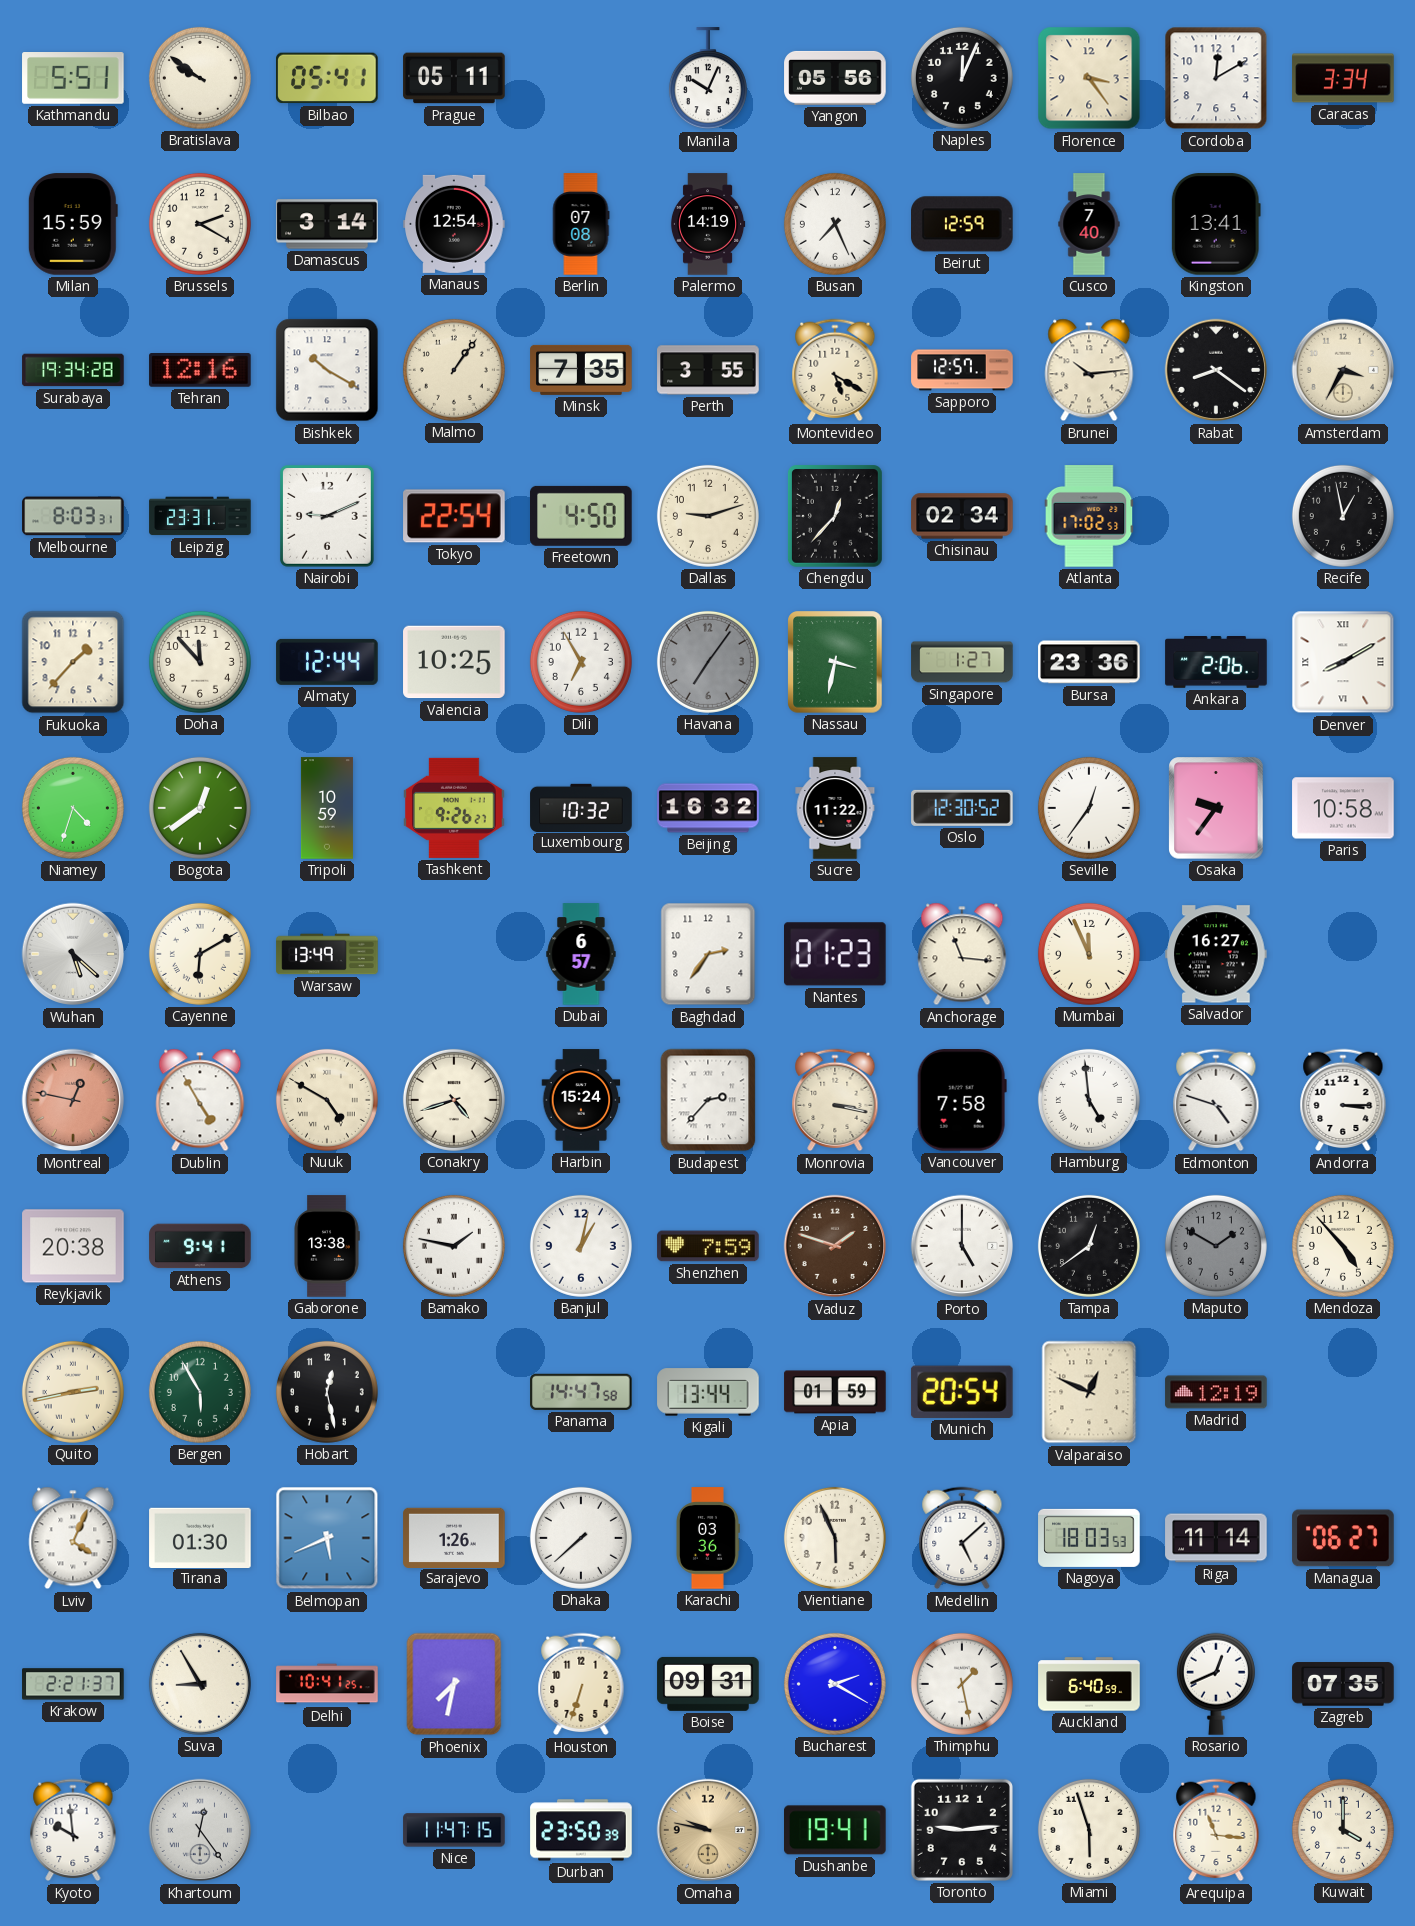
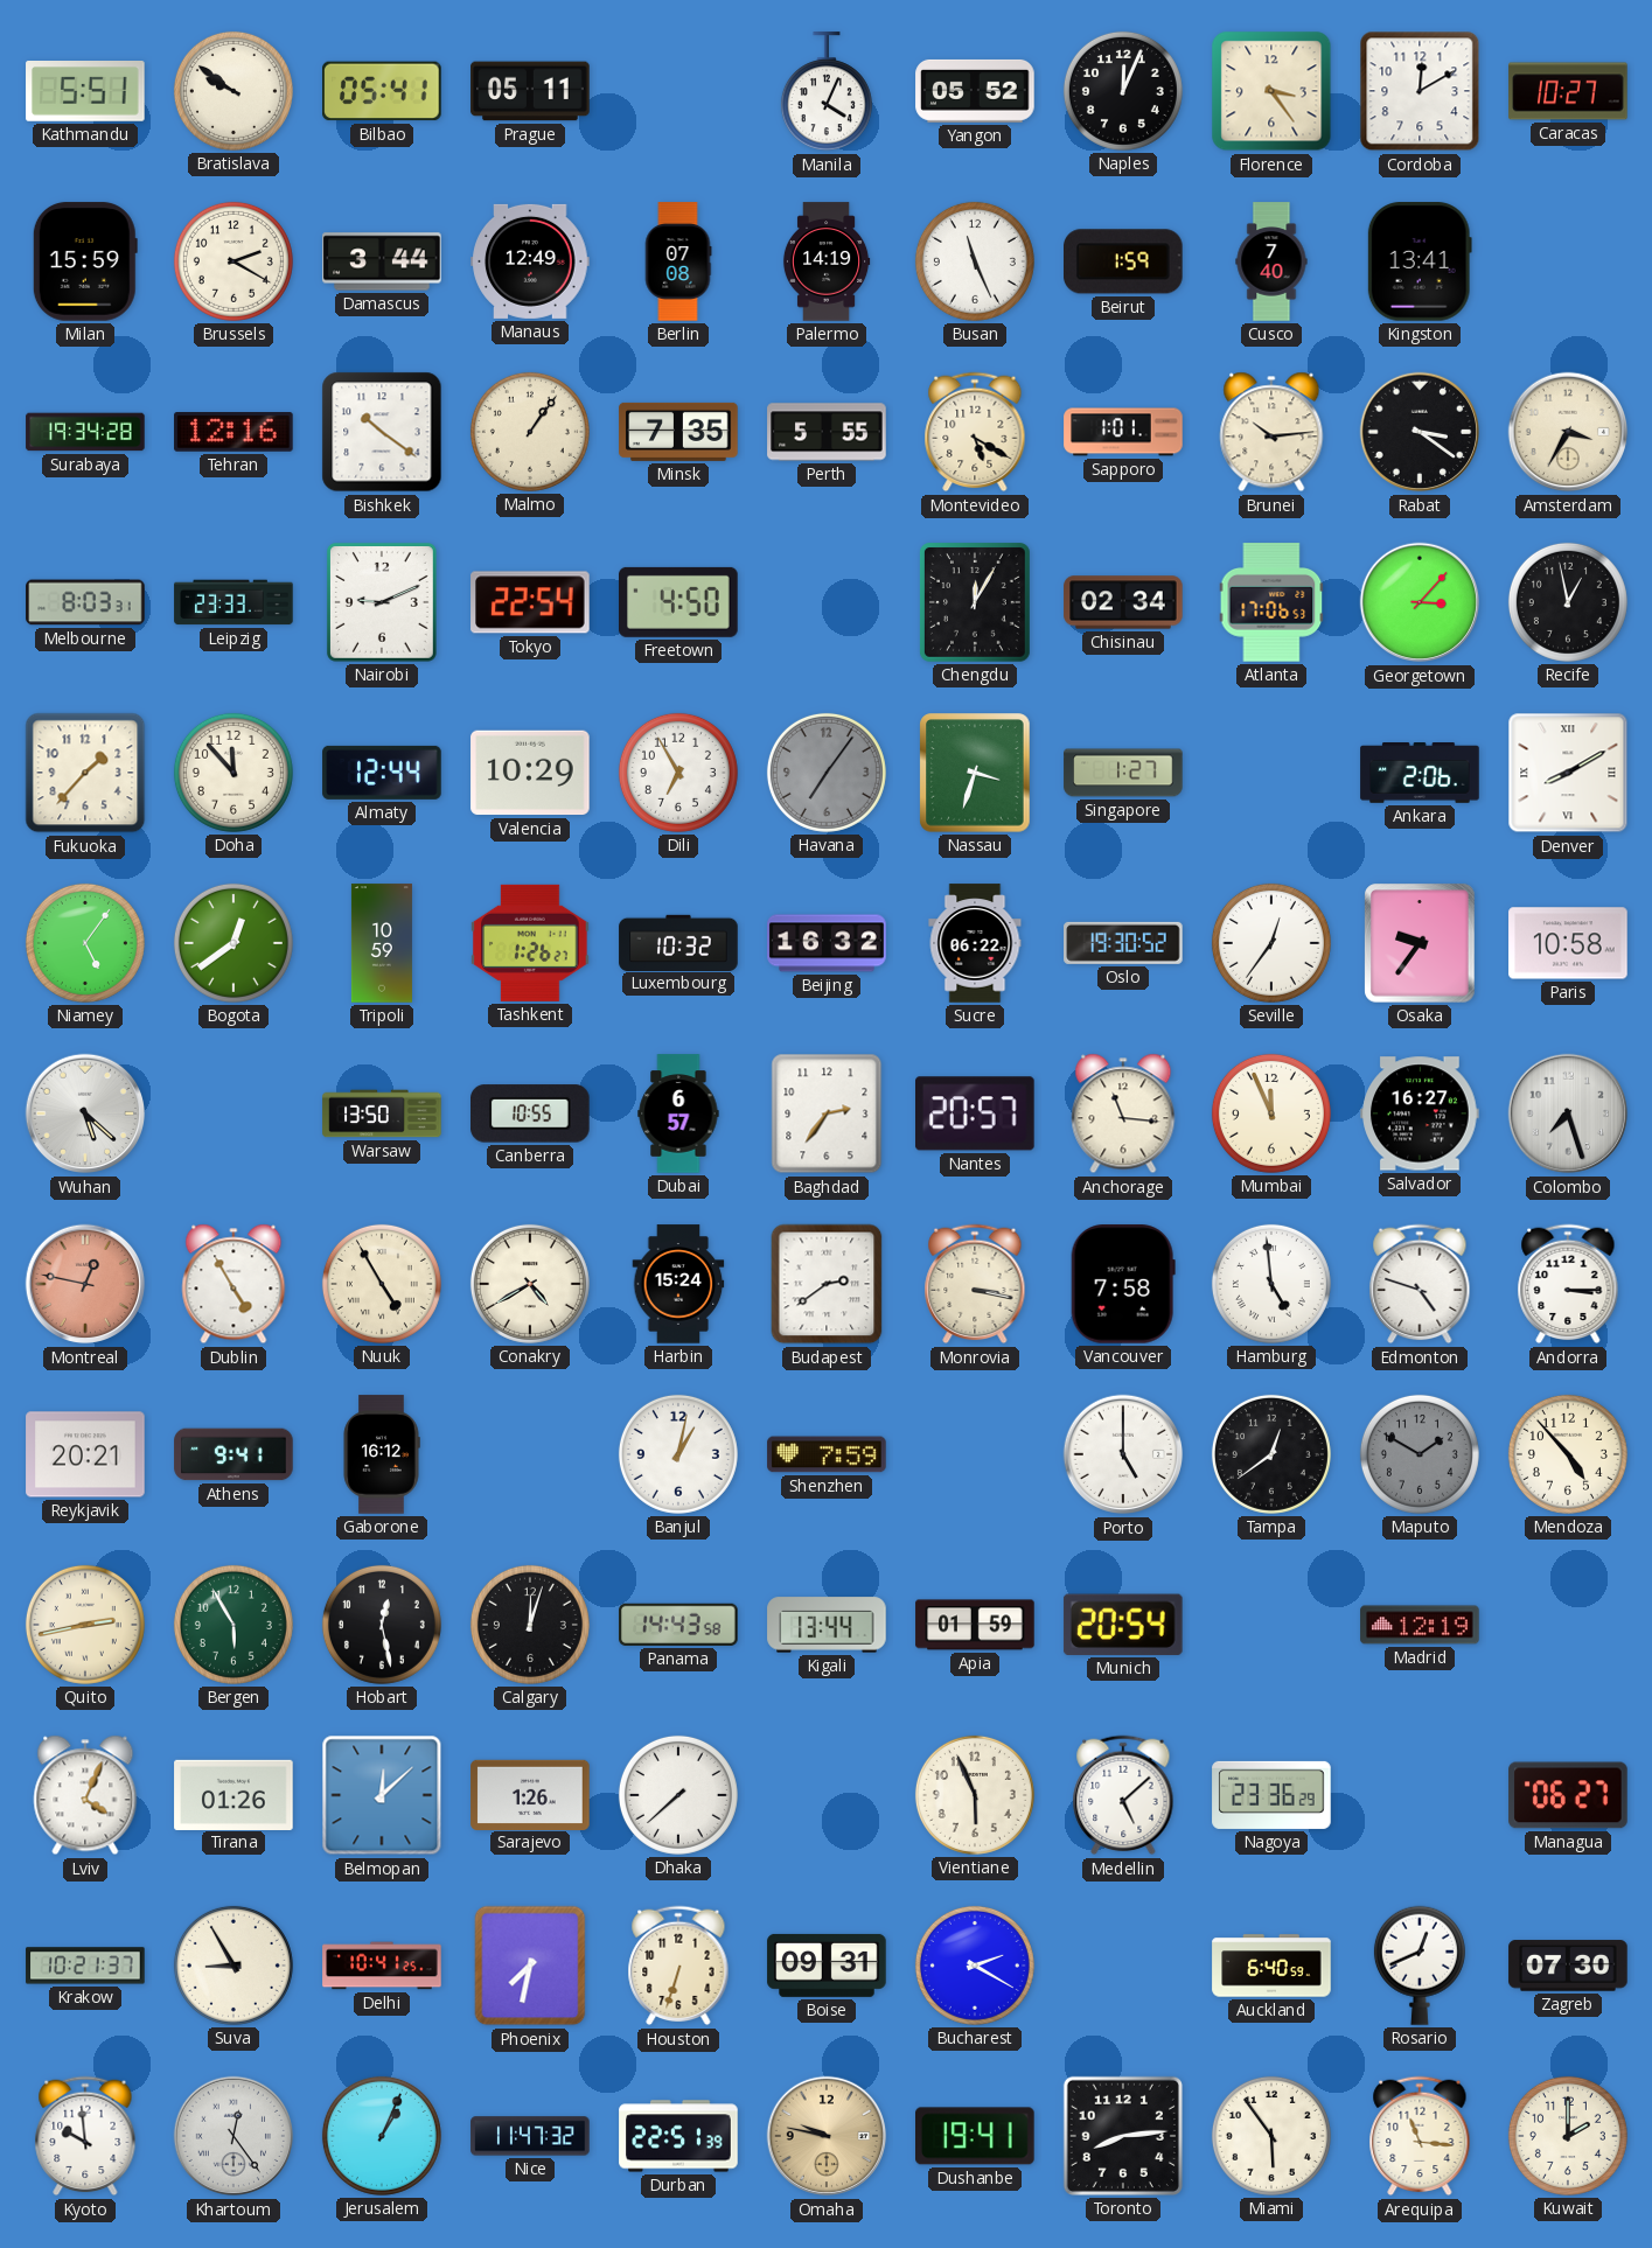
Manila: 10:04 -> 4:04 (827, 92)
Yangon: 05:56 -> 05:52 (975, 91)
Caracas: 3:34 -> 10:27 (1568, 91)
Damascus: 3:14 -> 3:44 (382, 261)
Manaus: 12:54 -> 12:49 (530, 261)
Busan: 7:26 -> 11:26 (975, 261)
Beirut: 12:59 -> 1:59 (1124, 261)
Bishkek: 10:20 -> 10:21 (382, 432)
Perth: 3:55 -> 5:55 (827, 432)
Sapporo: 12:57 -> 1:01 (1123, 432)
Rabat: 8:21 -> 3:21 (1420, 432)
Leipzig: 23:31 -> 23:33 (233, 602)
Dallas: 9:12 -> none (708, 516)
Chengdu: 12:37 -> 12:05 (975, 603)
Atlanta: 17:02 -> 17:06 (1271, 602)
Georgetown: none -> 3:07 (1420, 602)
Valencia: 10:25 -> 10:29 (530, 773)
Nassau: 3:32 -> 3:33 (975, 773)
Bursa: 23:36 -> none (1089, 662)
Niamey: 4:33 -> 5:06 (85, 943)
Tashkent: 9:26 -> 1:26 (530, 943)
Sucre: 11:22 -> 06:22 (975, 943)
Oslo: 12:30 -> 19:30 (1123, 943)
Cayenne: 6:10 -> none (200, 954)
Warsaw: 13:49 -> 13:50 (382, 1113)
Canberra: none -> 10:55 (530, 1113)
Nantes: 01:23 -> 20:57 (976, 1113)
Colombo: none -> 7:27 (1568, 1113)
Nuuk: 4:50 -> 4:55 (382, 1284)
Conakry: 4:42 -> 4:40 (530, 1284)
Budapest: 2:37 -> 2:39 (827, 1284)
Reykjavik: 20:38 -> 20:21 (85, 1454)
Gaborone: 13:38 -> 16:12 (382, 1454)
Bamako: 1:47 -> none (454, 1246)
Vaduz: 1:48 -> none (835, 1246)
Calgary: none -> 12:03 (530, 1625)
Panama: 14:47 -> 14:43 (678, 1625)
Valparaiso: 12:49 -> none (1089, 1392)
Tirana: 01:30 -> 01:26 (233, 1794)
Belmopan: 5:41 -> 12:08 (382, 1795)
Karachi: 03:36 -> none (707, 1538)
Nagoya: 18:03 -> 23:36 (1271, 1795)
Riga: 11:14 -> none (1216, 1538)
Krakow: 2:21 -> 10:21 (85, 1966)
Thimphu: 1:28 -> none (962, 1684)
Zagreb: 07:35 -> 07:30 (1568, 1966)
Jerusalem: none -> 1:04 (382, 2136)
Nice: 11:47:15 -> 11:47:32 (530, 2136)
Durban: 23:50 -> 22:51 (678, 2136)
Toronto: 9:14 -> 8:14 (1123, 2136)
Miami: 5:57 -> 5:54 (1271, 2136)
Kuwait: 4:00 -> 2:00 (1568, 2136)
